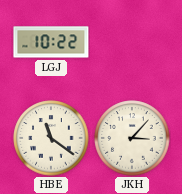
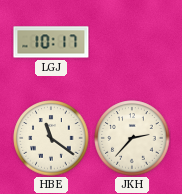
LGJ: 10:22 -> 10:17 (51, 42)
JKH: 3:07 -> 2:37 (132, 138)
